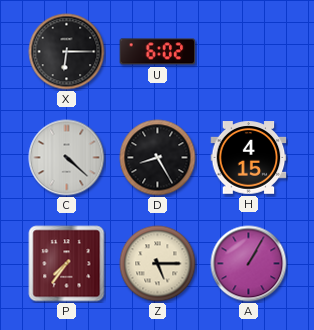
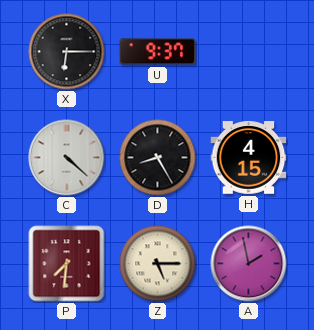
U: 6:02 -> 9:37 (158, 52)
P: 7:36 -> 7:31 (67, 264)
A: 1:05 -> 1:58 (249, 264)
